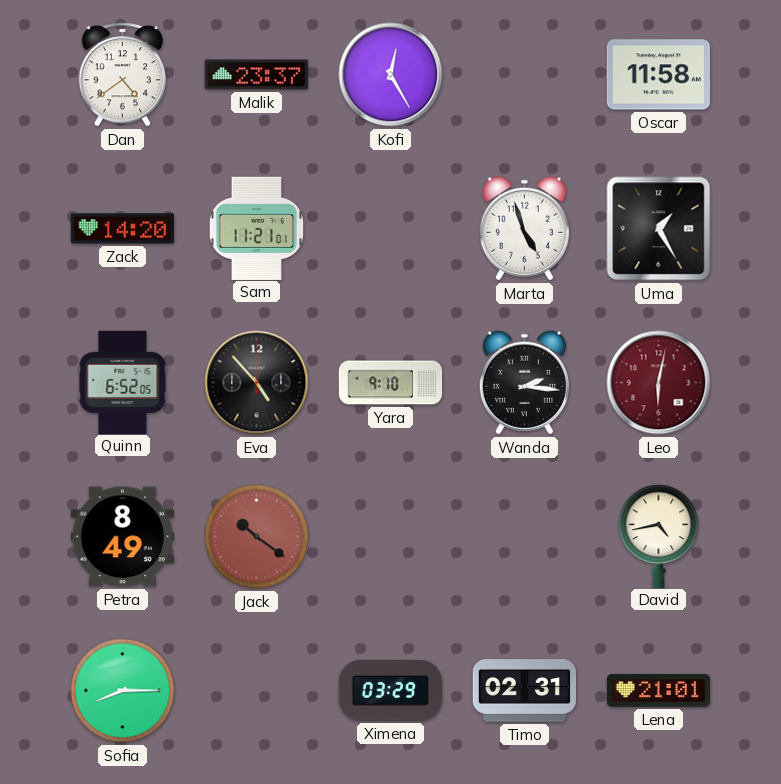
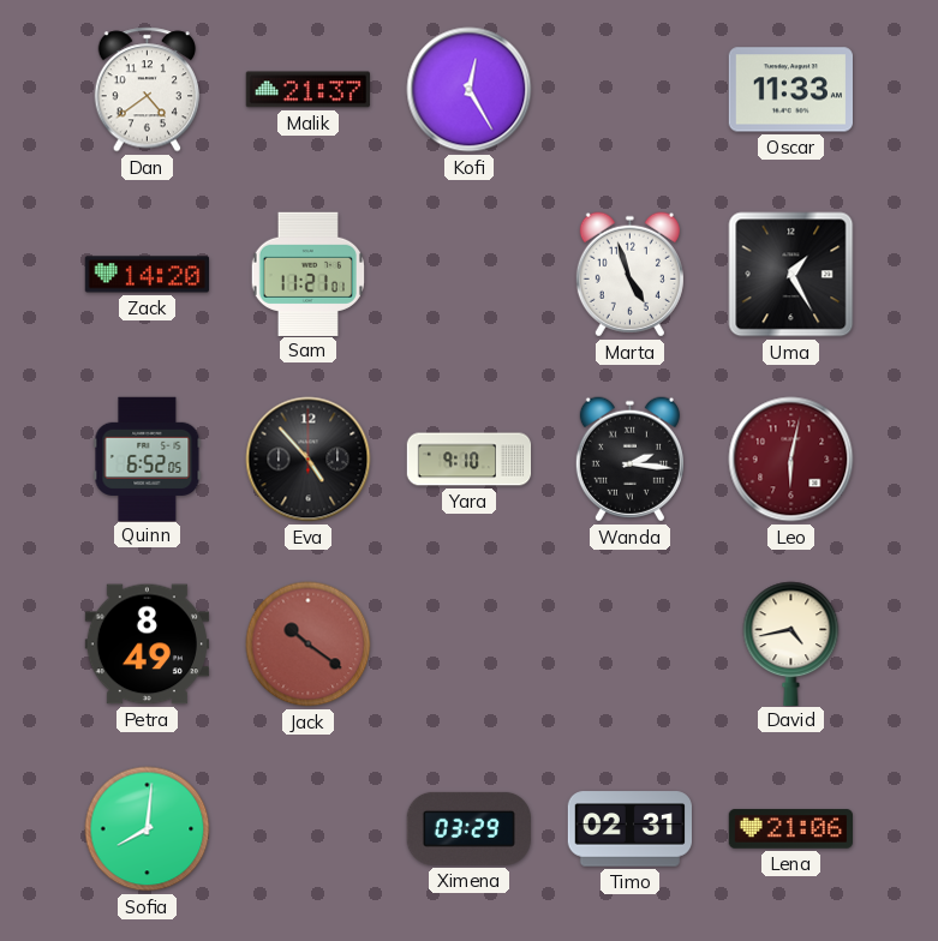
Malik: 23:37 -> 21:37 (307, 90)
Oscar: 11:58 -> 11:33 (790, 90)
Sofia: 8:15 -> 8:01 (148, 829)
Lena: 21:01 -> 21:06 (791, 829)
